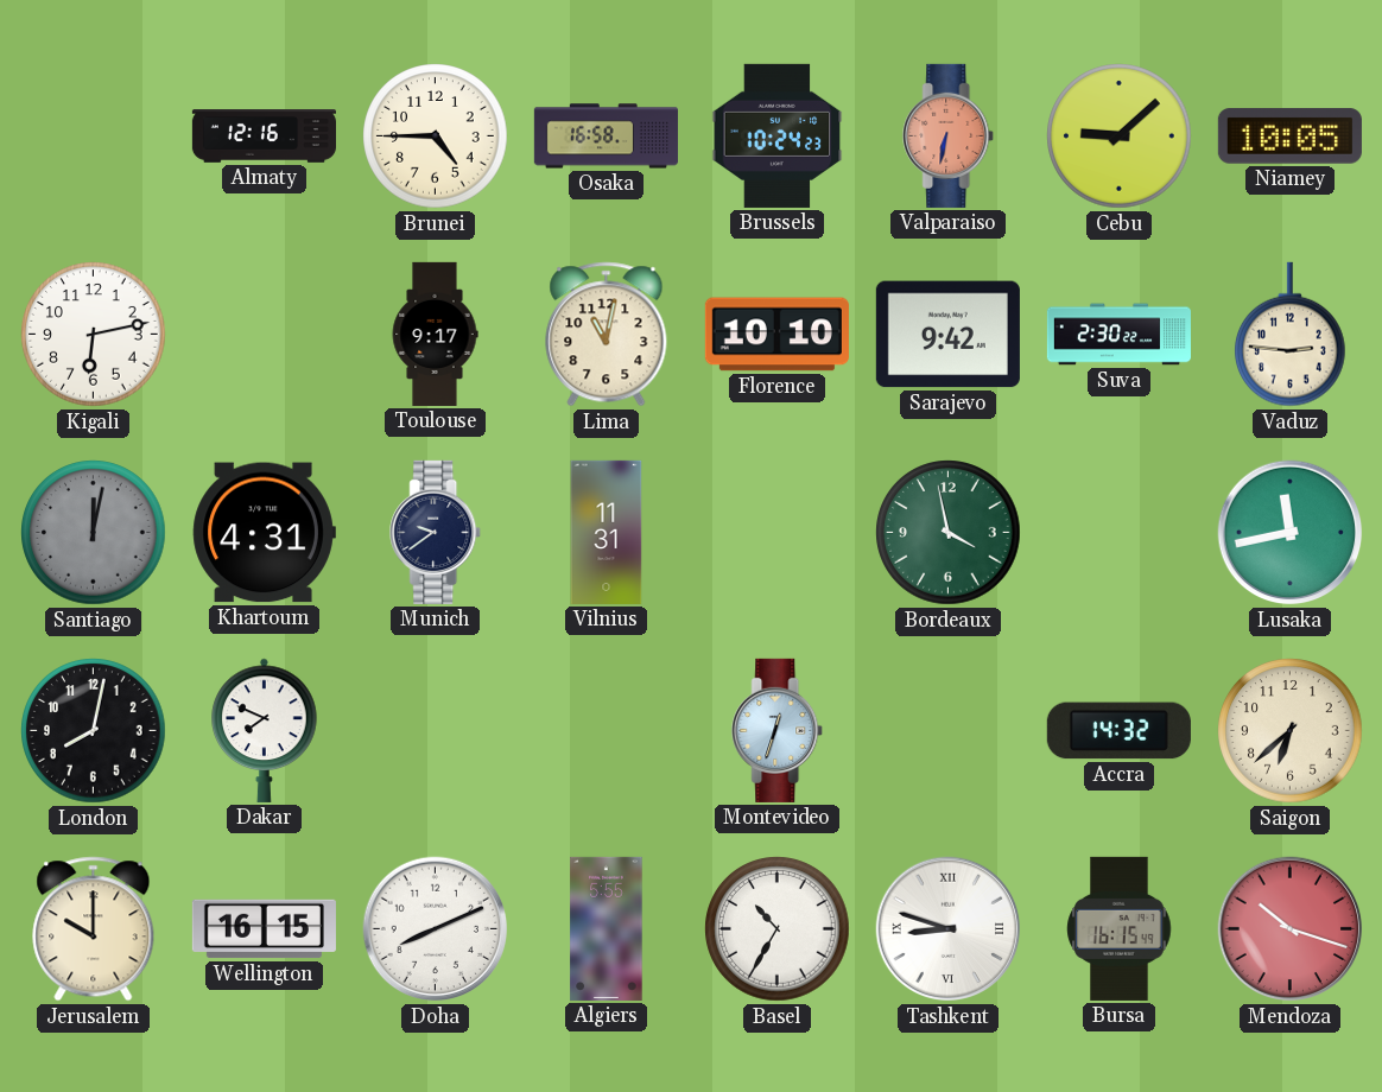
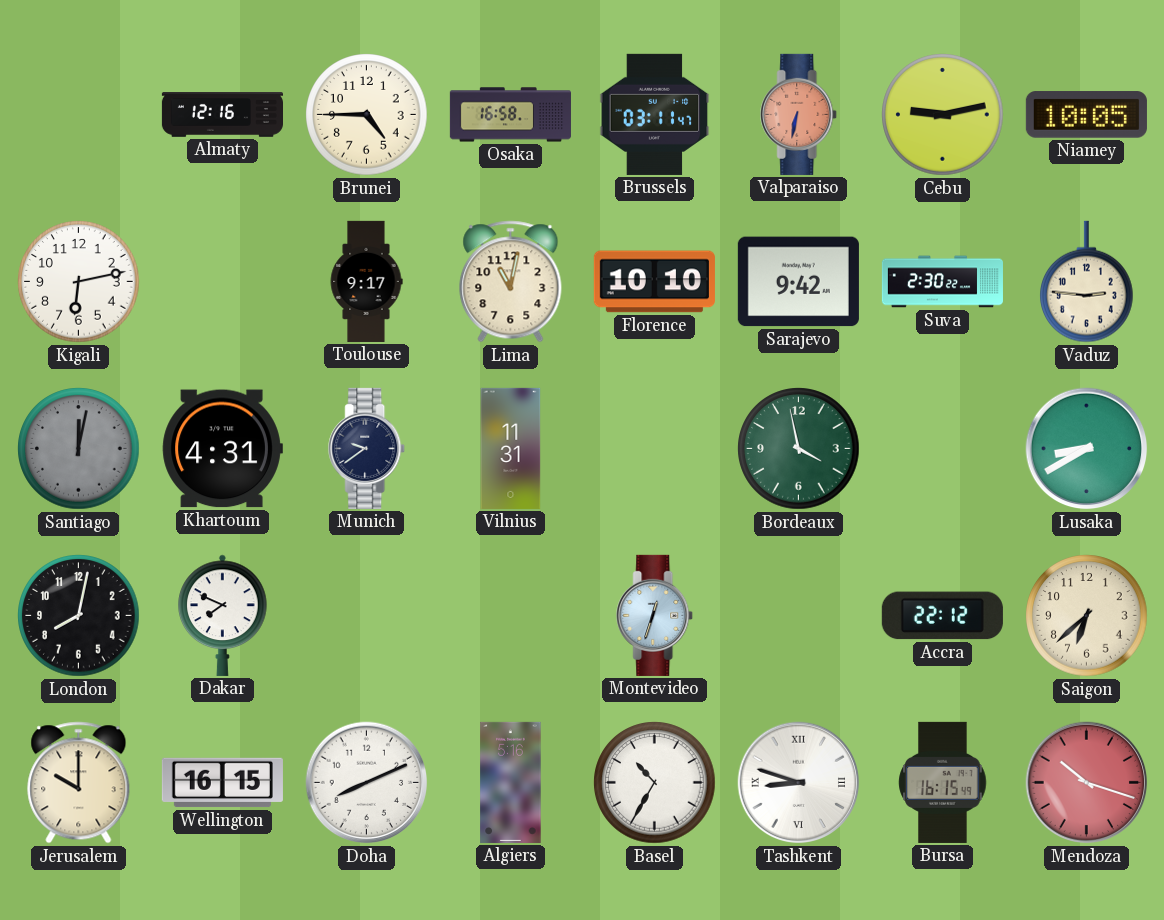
Brussels: 10:24 -> 03:11 (655, 114)
Cebu: 9:08 -> 9:13 (943, 115)
Lusaka: 11:43 -> 8:40 (1087, 449)
Accra: 14:32 -> 22:12 (942, 616)
Algiers: 5:55 -> 5:16 (511, 782)
